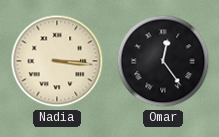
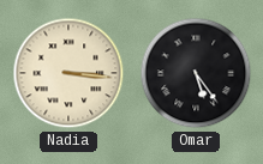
Omar: 12:24 -> 5:24 (196, 73)
